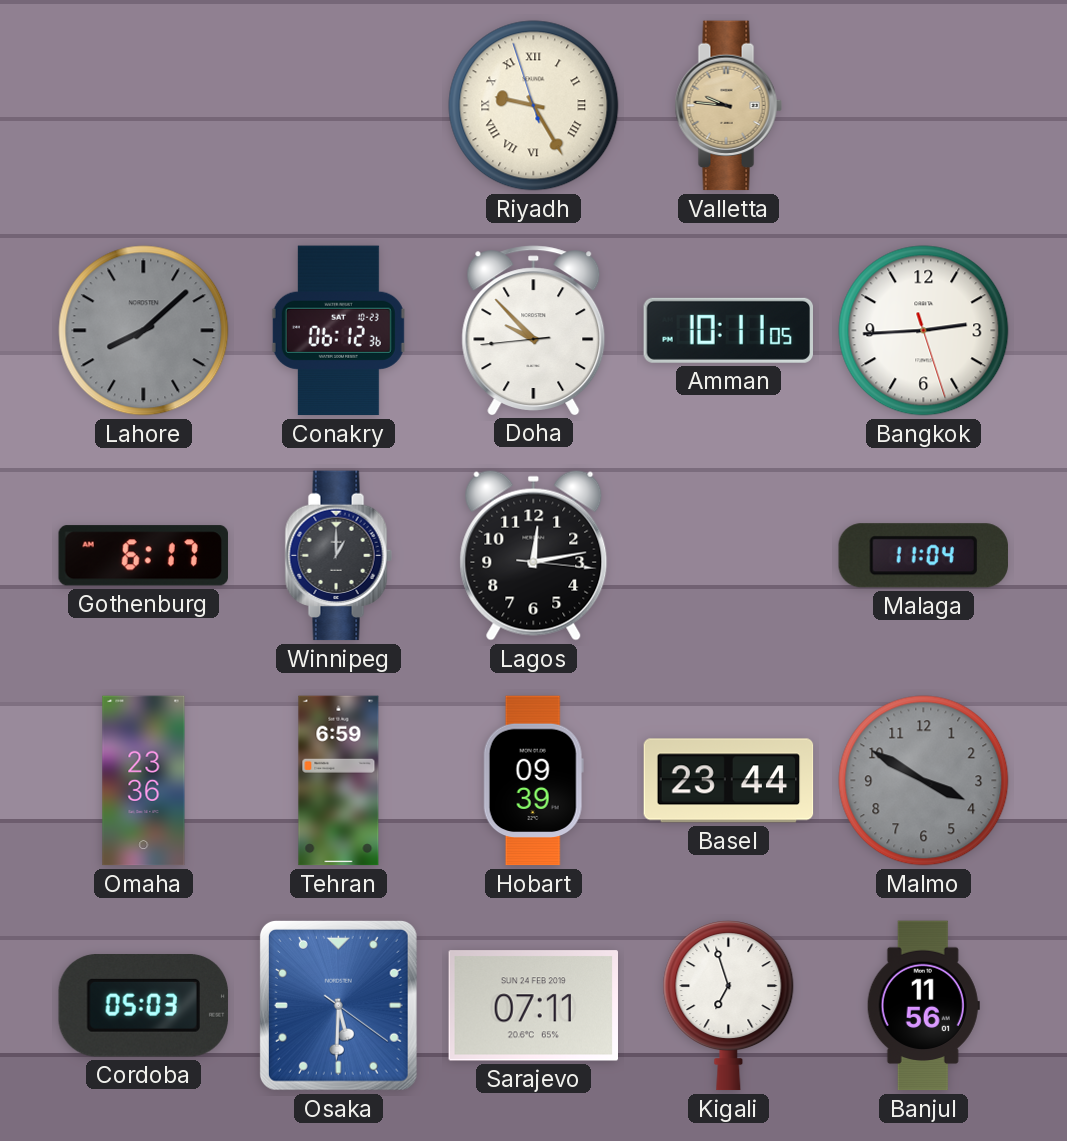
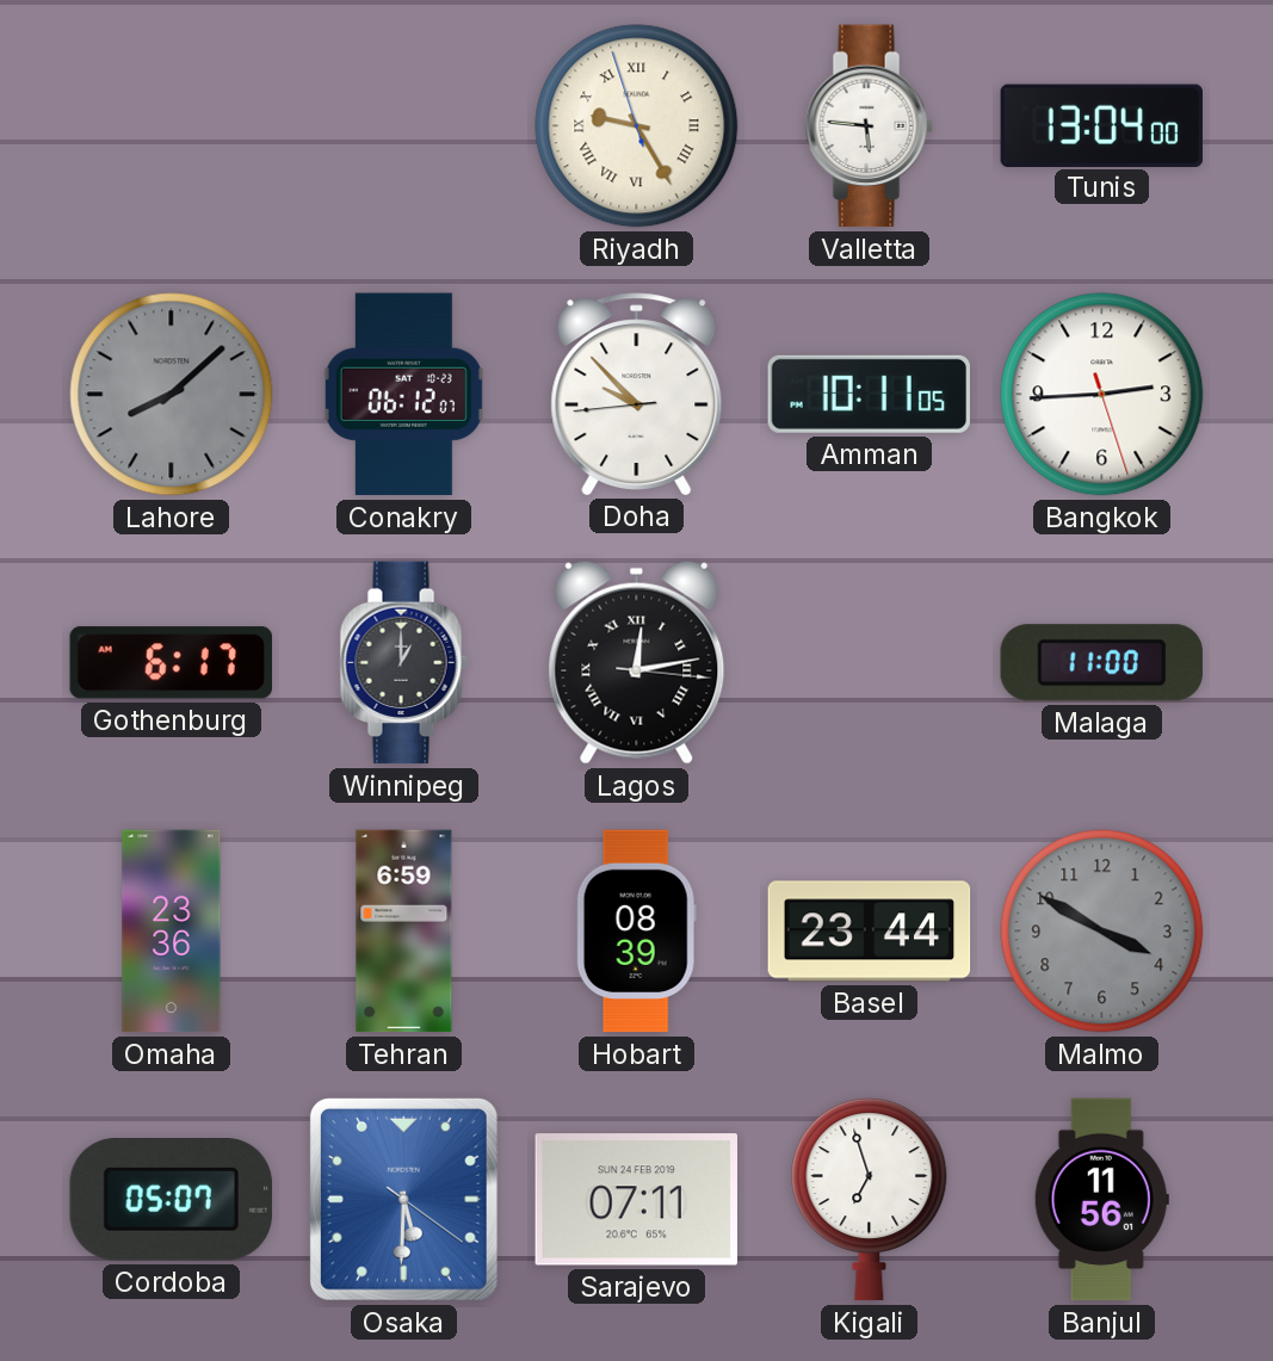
Valletta: 9:46 -> 5:46 (869, 126)
Valletta dial: champagne -> white (869, 126)
Tunis: none -> 13:04 (1102, 125)
Conakry: 06:12:36 -> 06:12:07 (403, 395)
Lagos numerals: Arabic -> Roman (637, 662)
Malaga: 11:04 -> 11:00 (1101, 663)
Hobart: 09:39 -> 08:39 (636, 932)
Cordoba: 05:03 -> 05:07 (171, 1200)
